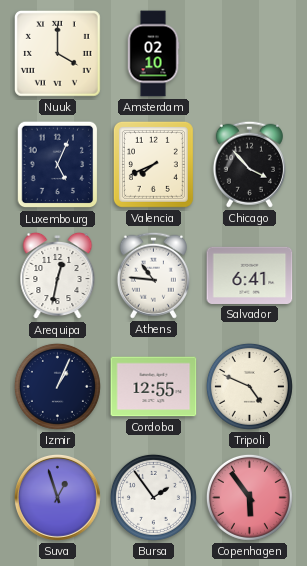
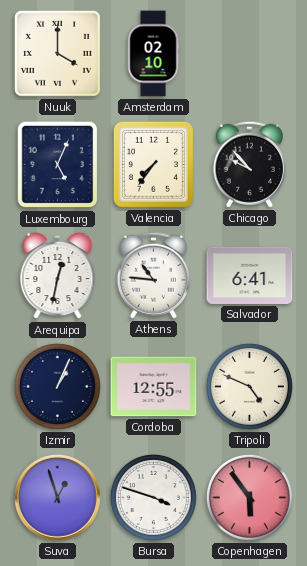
Valencia: 7:41 -> 7:36 (153, 164)
Chicago: 3:53 -> 9:53 (249, 164)
Bursa: 1:54 -> 3:48 (153, 497)
